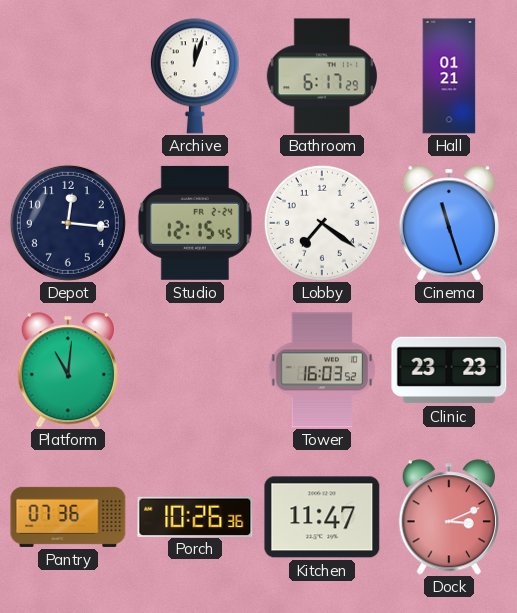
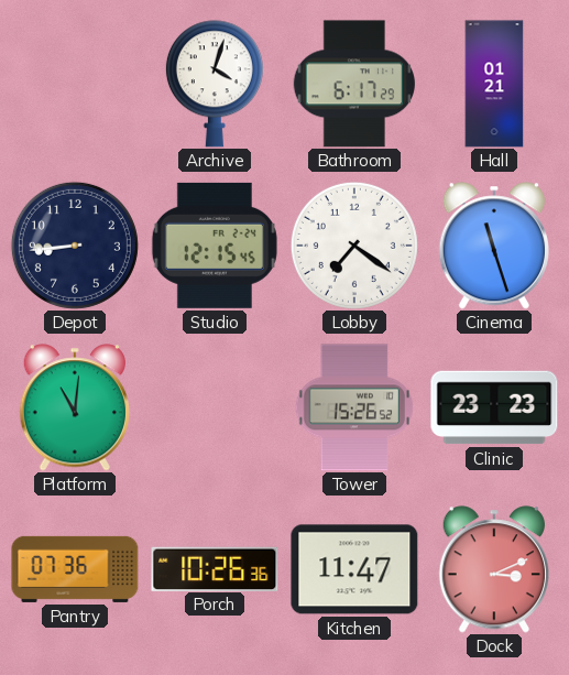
Archive: 12:03 -> 4:03 (215, 84)
Depot: 12:16 -> 8:44 (75, 246)
Tower: 16:03 -> 15:26 (354, 407)
